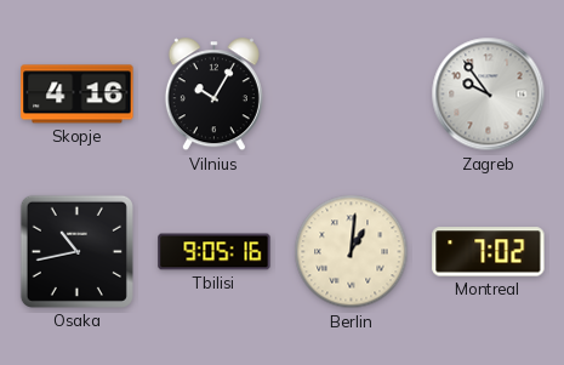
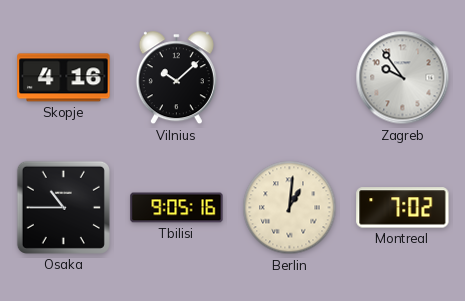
Vilnius: 10:05 -> 10:08 (176, 78)
Osaka: 10:43 -> 10:45 (63, 207)
